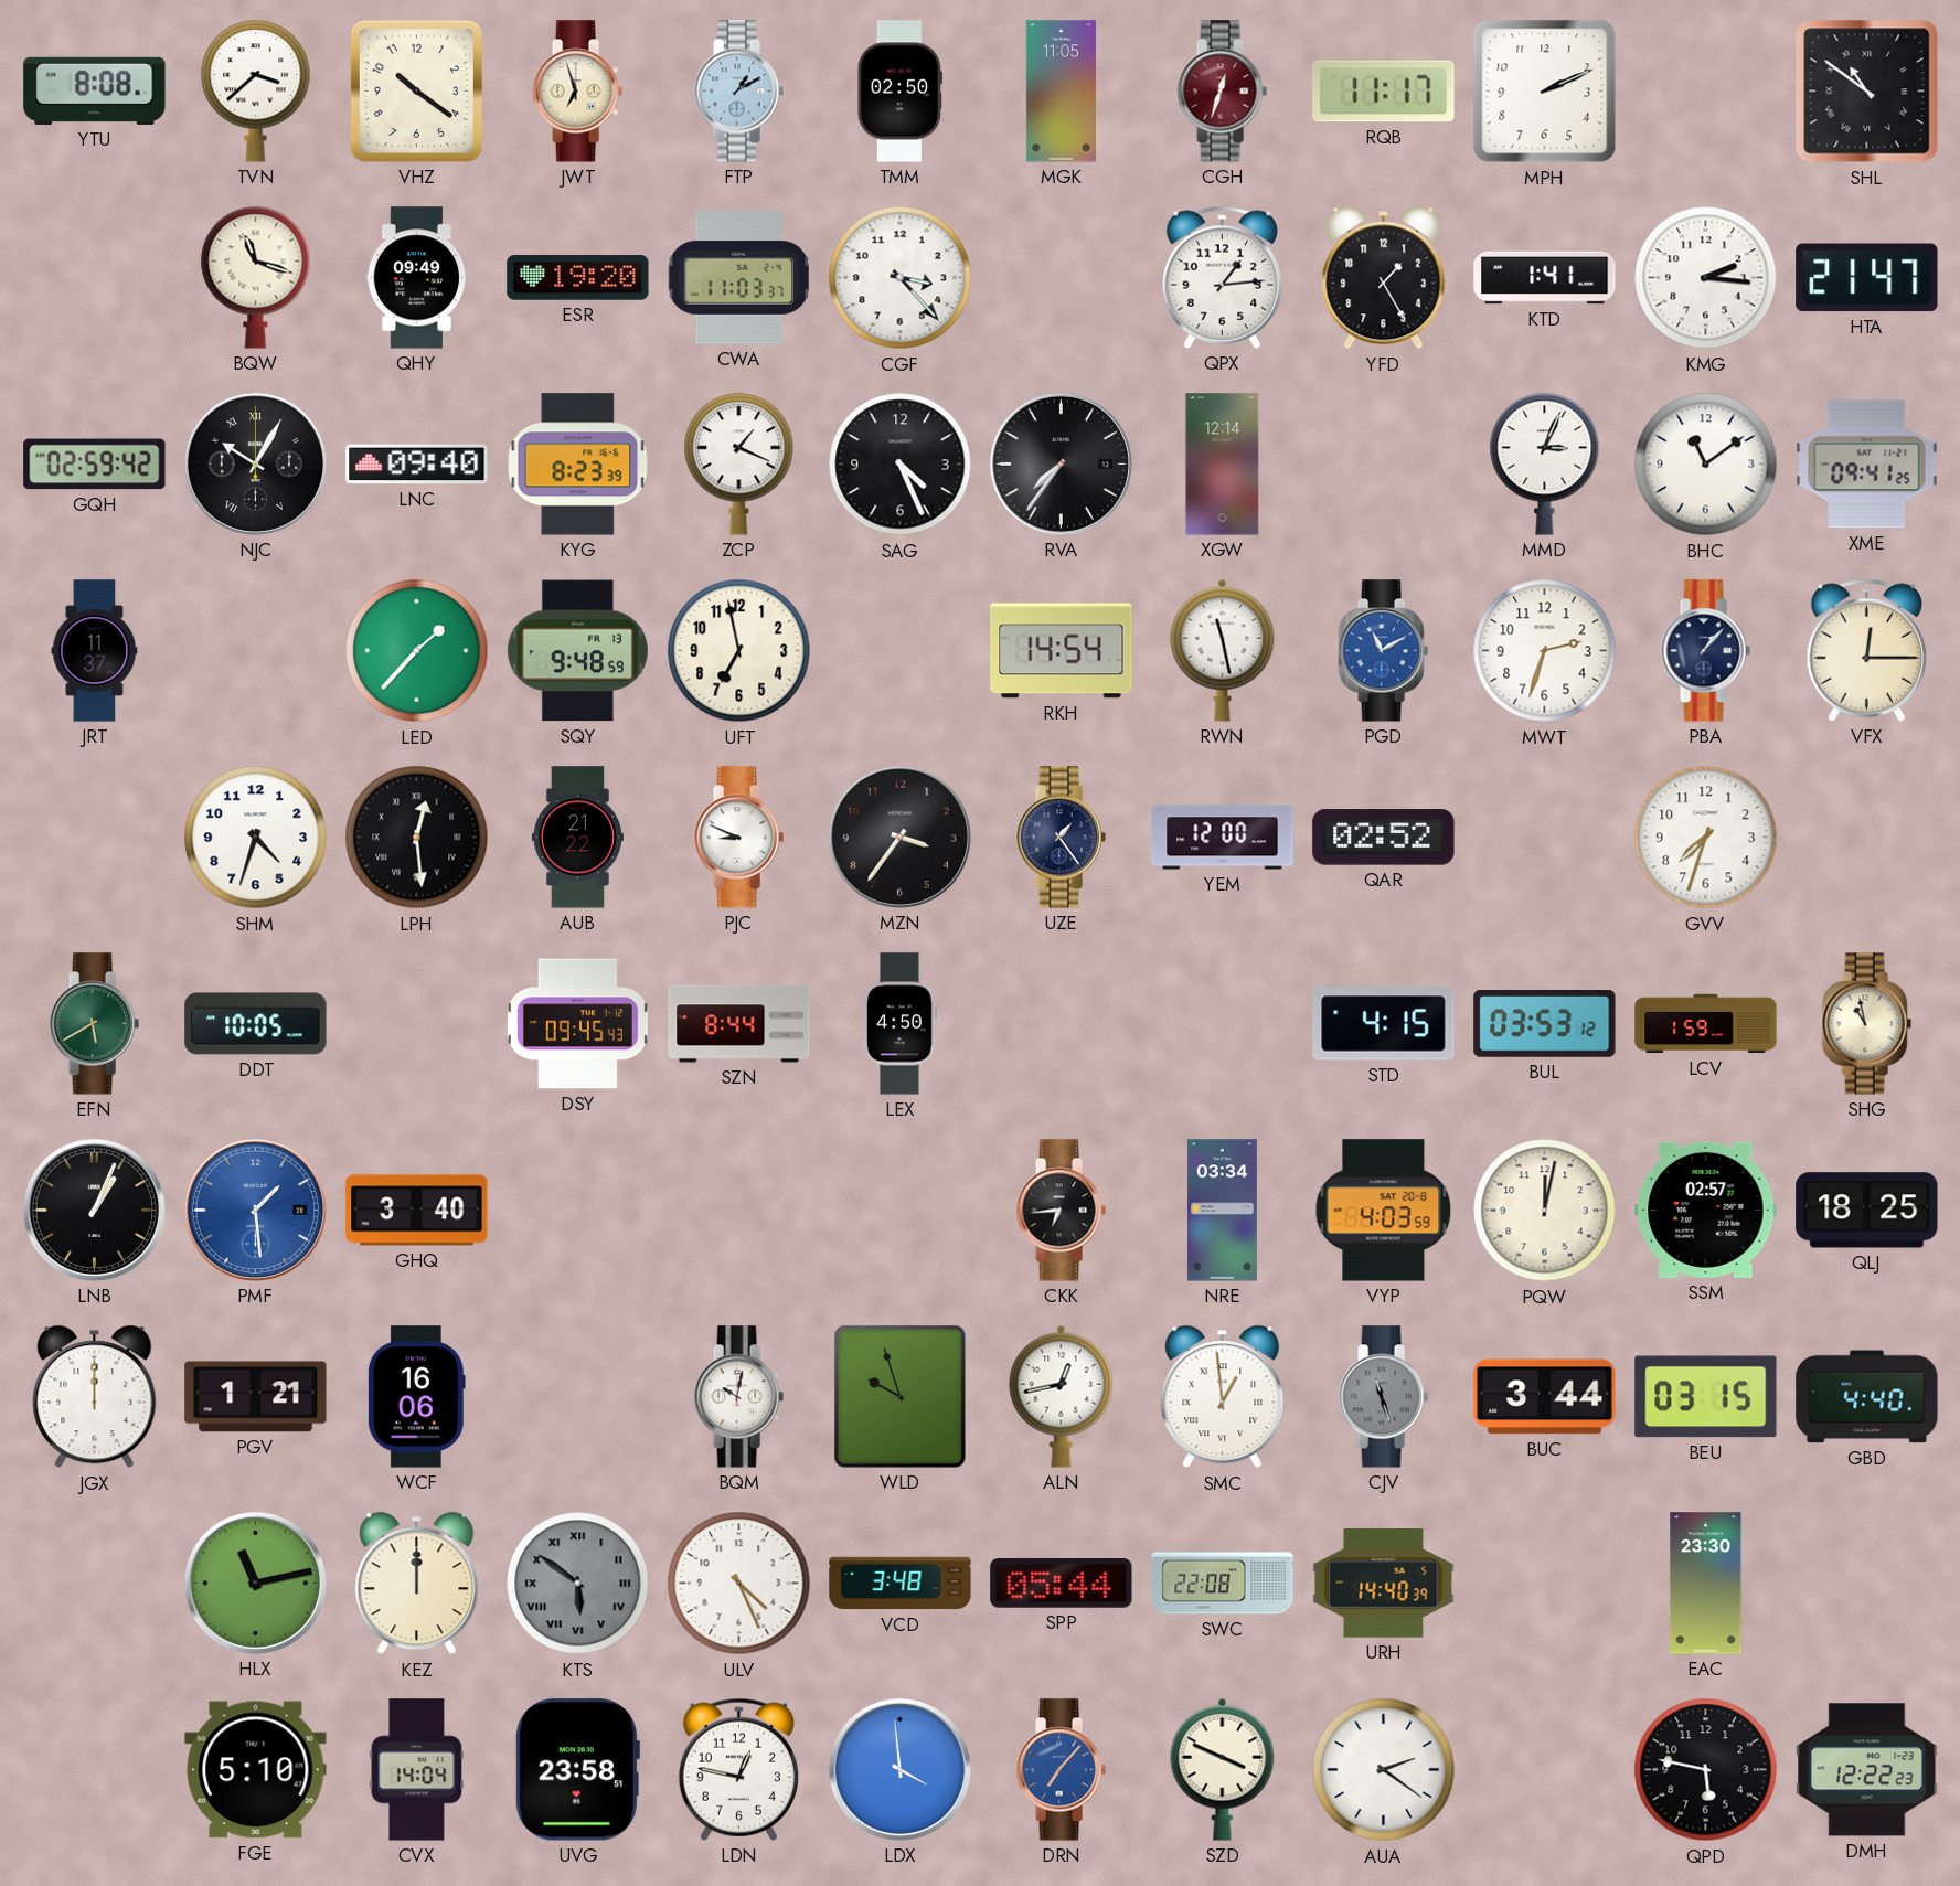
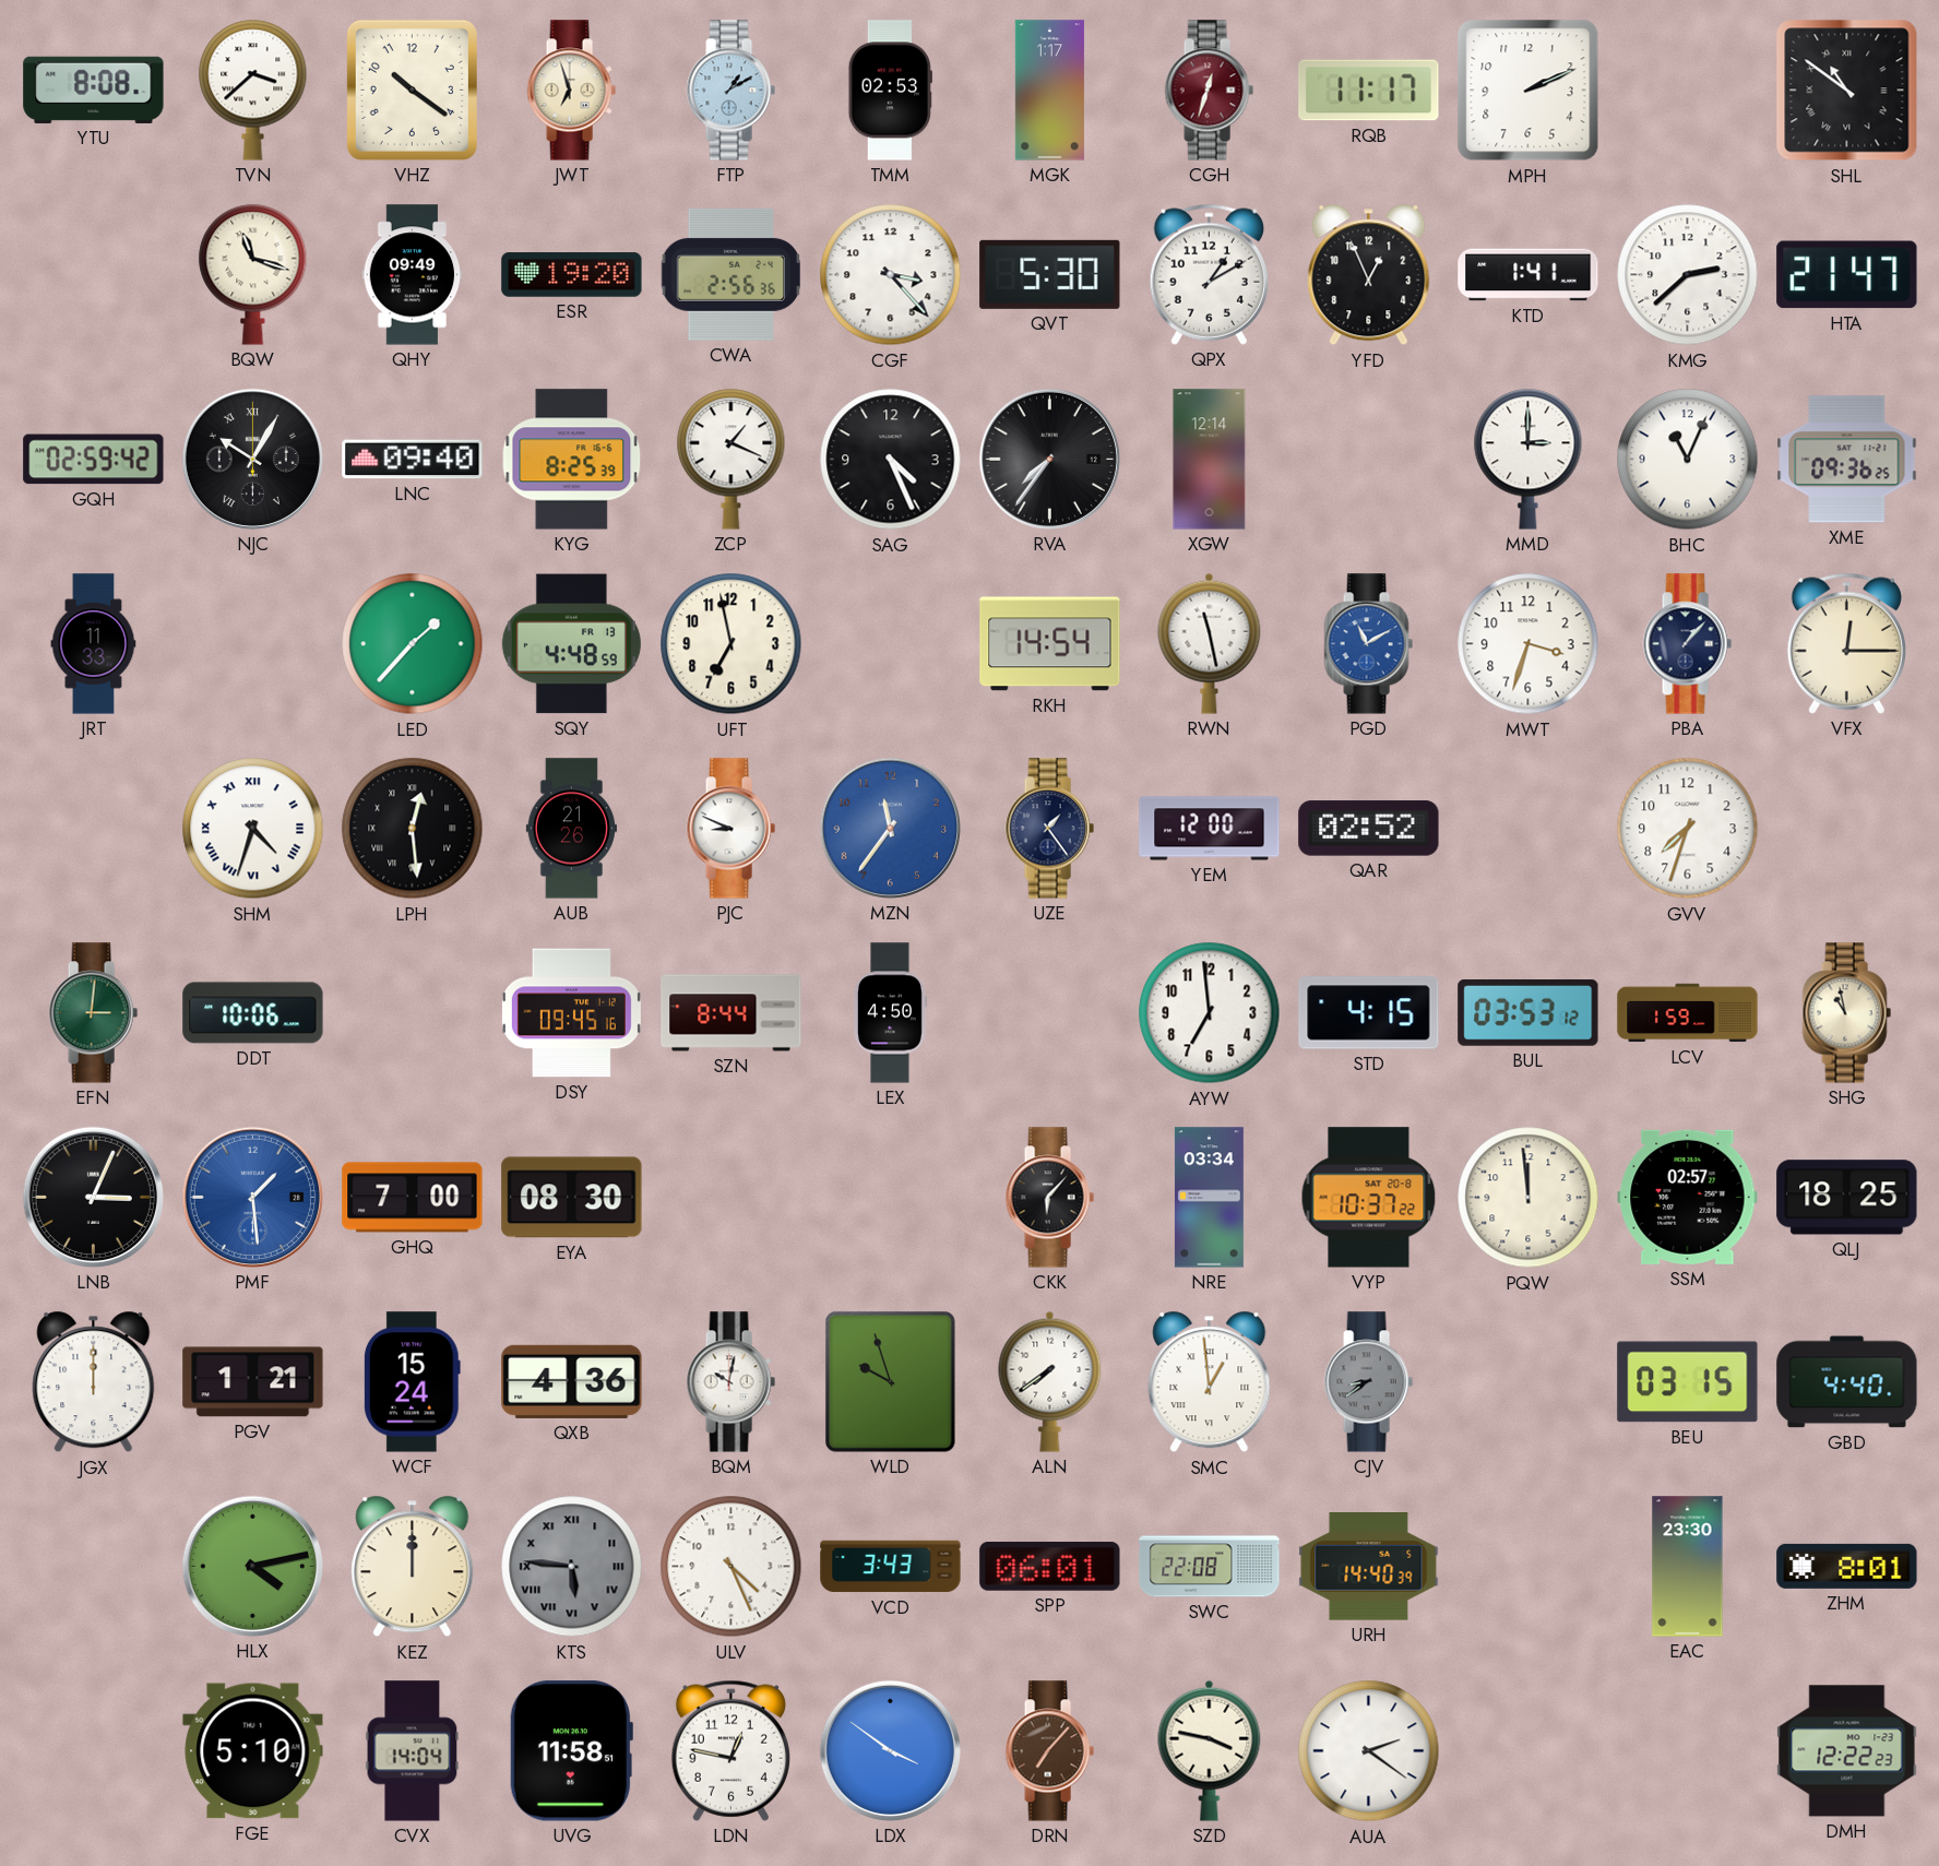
TMM: 02:50 -> 02:53 (890, 91)
MGK: 11:05 -> 1:17 (1049, 91)
CWA: 11:03 -> 2:56 (731, 274)
QVT: none -> 5:30 (1050, 274)
QPX: 1:14 -> 1:10 (1209, 274)
YFD: 1:25 -> 12:56 (1369, 275)
KMG: 2:16 -> 2:38 (1688, 275)
KYG: 8:23 -> 8:25 (572, 460)
MMD: 3:04 -> 3:00 (1528, 459)
BHC: 11:09 -> 11:04 (1688, 460)
XME: 09:41 -> 09:36 (1847, 460)
JRT: 11:37 -> 11:33 (94, 644)
SQY: 9:48 -> 4:48 (571, 644)
MWT: 2:33 -> 3:33 (1528, 644)
SHM numerals: Arabic -> Roman (253, 829)
AUB: 21:22 -> 21:26 (571, 829)
MZN: 3:36 -> 11:36 (890, 828)
MZN dial: black -> blue (890, 828)
EFN: 5:40 -> 3:01 (93, 1013)
DDT: 10:05 -> 10:06 (253, 1013)
DSY: 09:45:43 -> 09:45:16 (571, 1013)
AYW: none -> 6:59 (1210, 1013)
LNB: 1:04 -> 3:04 (93, 1197)
GHQ: 3:40 -> 7:00 (413, 1198)
EYA: none -> 08:30 (572, 1198)
CKK: 6:44 -> 6:07 (1049, 1198)
VYP: 4:03 -> 10:37 (1369, 1198)
PQW: 12:02 -> 11:59 (1528, 1198)
WCF: 16:06 -> 15:24 (412, 1382)
QXB: none -> 4:36 (572, 1381)
ALN: 12:43 -> 7:39 (1050, 1381)
CJV: 11:27 -> 8:39 (1368, 1382)
BUC: 3:44 -> none (1545, 1397)
HLX: 11:13 -> 4:13 (252, 1566)
KTS: 5:51 -> 5:46 (572, 1567)
VCD: 3:48 -> 3:43 (891, 1567)
SPP: 05:44 -> 06:01 (1050, 1567)
ZHM: none -> 8:01 (1847, 1566)
UVG: 23:58 -> 11:58 (571, 1751)
LDX: 3:59 -> 3:51 (890, 1750)
DRN dial: blue -> brown (1049, 1751)
SZD: 3:49 -> 3:47 (1210, 1750)
QPD: 5:47 -> none (1706, 1770)
